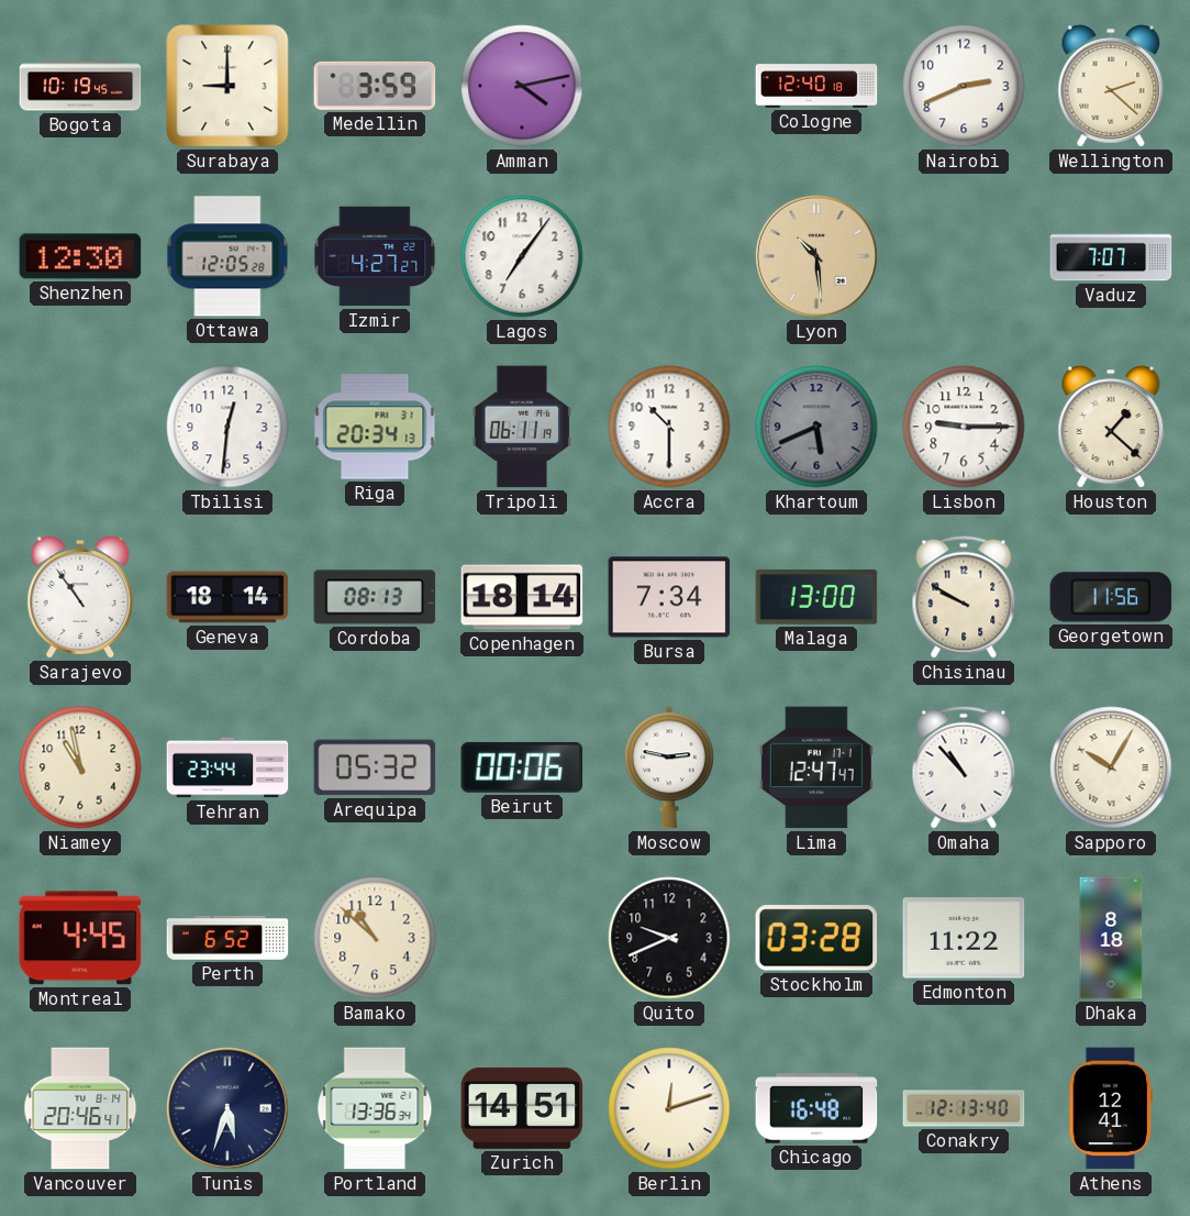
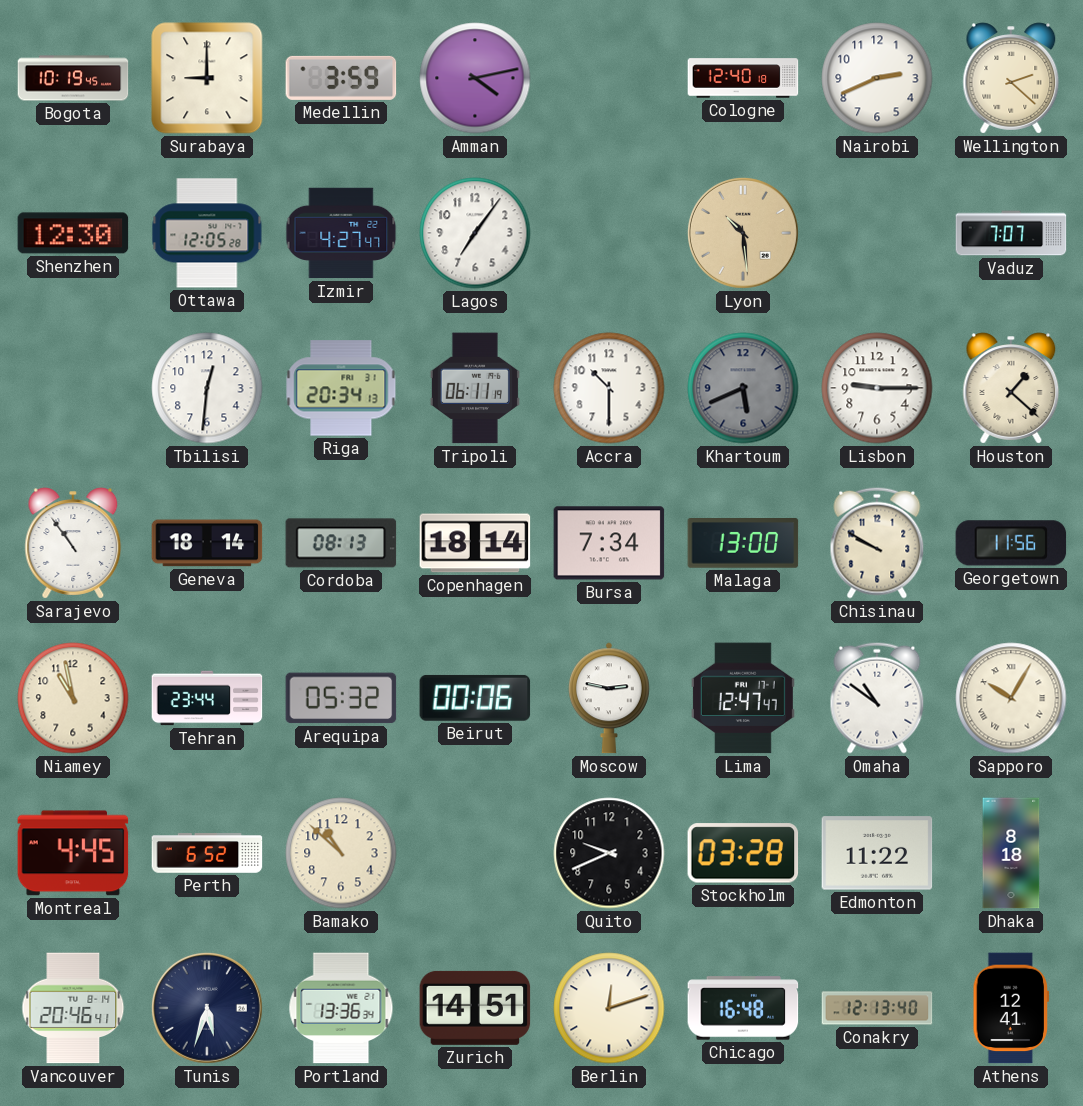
Izmir: 4:27:27 -> 4:27:47 (341, 233)
Omaha: 10:53 -> 10:51 (877, 698)
